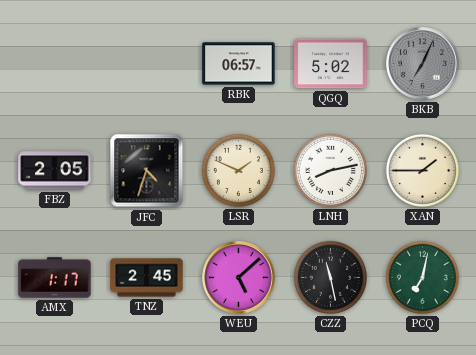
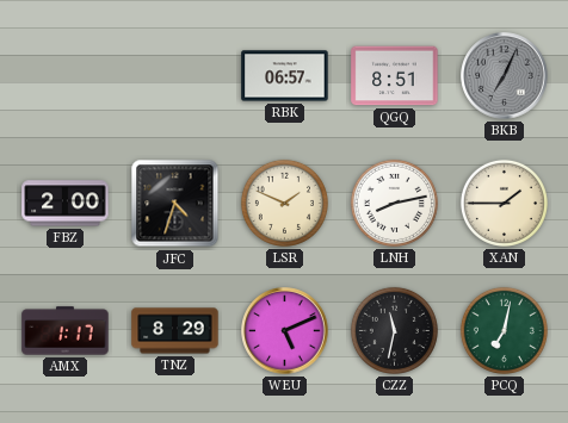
QGQ: 5:02 -> 8:51 (395, 76)
FBZ: 2:05 -> 2:00 (66, 204)
TNZ: 2:45 -> 8:29 (175, 331)
WEU: 5:08 -> 5:11 (285, 331)
CZZ: 11:28 -> 11:32 (394, 330)
